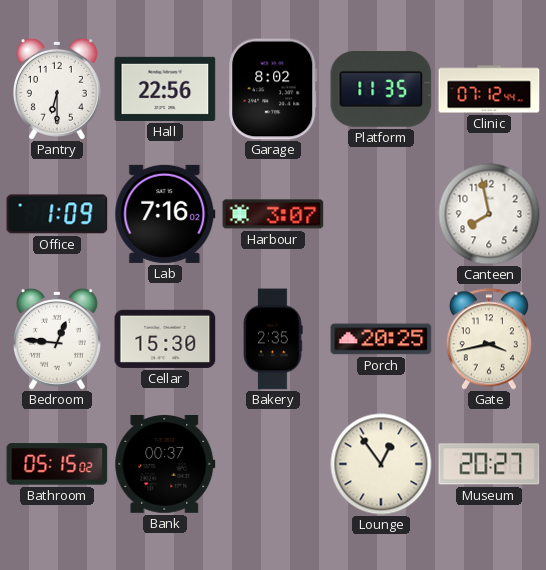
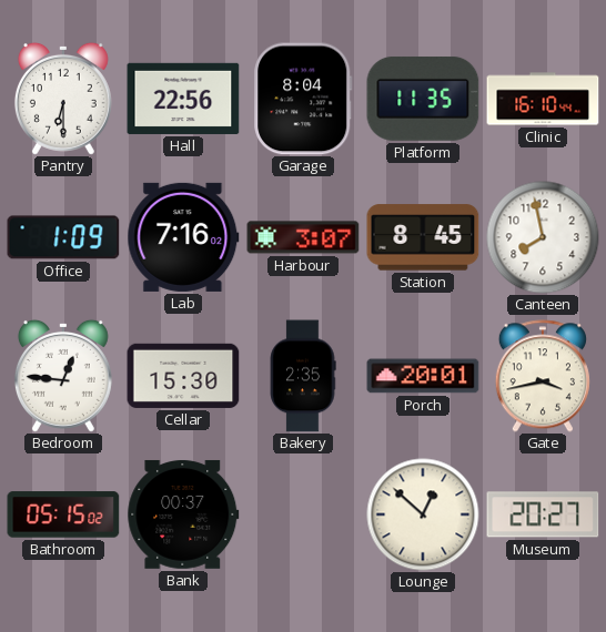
Garage: 8:02 -> 8:04 (303, 99)
Clinic: 07:12 -> 16:10 (543, 99)
Station: none -> 8:45 (423, 237)
Porch: 20:25 -> 20:01 (423, 376)
Lounge: 12:54 -> 12:52 (423, 514)
